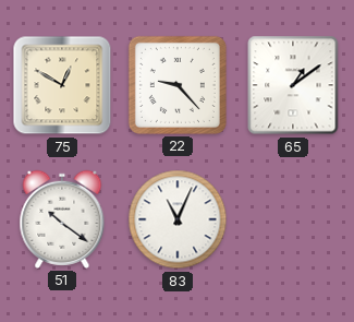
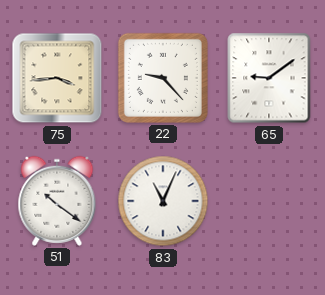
75: 12:50 -> 3:44 (57, 78)
65: 1:09 -> 9:09 (269, 78)
